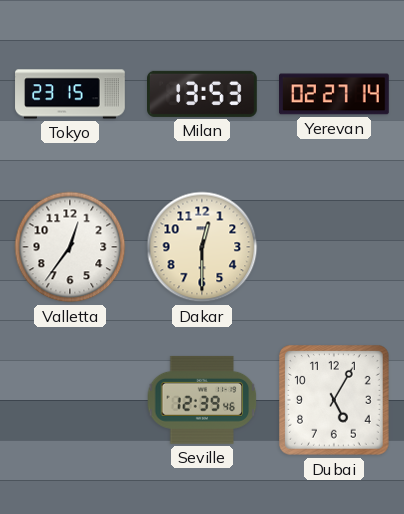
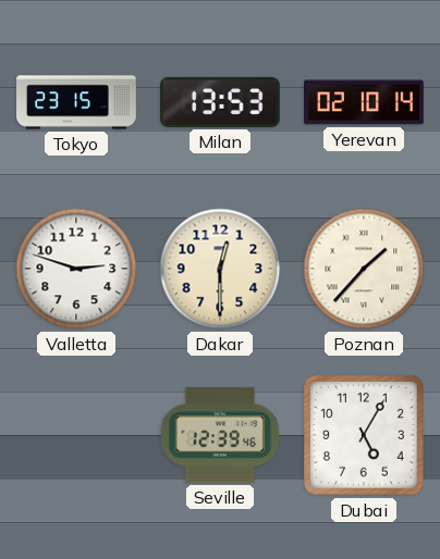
Yerevan: 02:27 -> 02:10 (365, 102)
Valletta: 12:36 -> 2:48 (76, 269)
Poznan: none -> 1:37 (364, 269)
